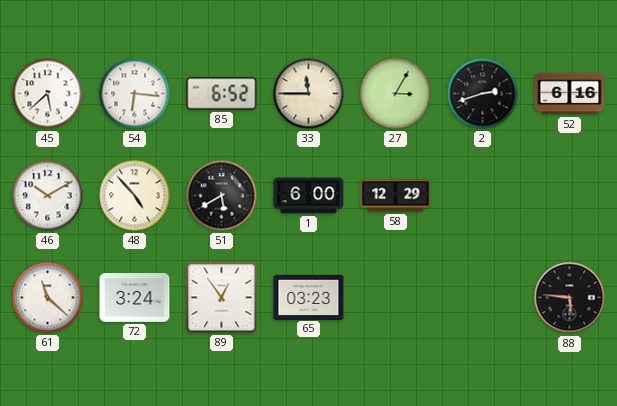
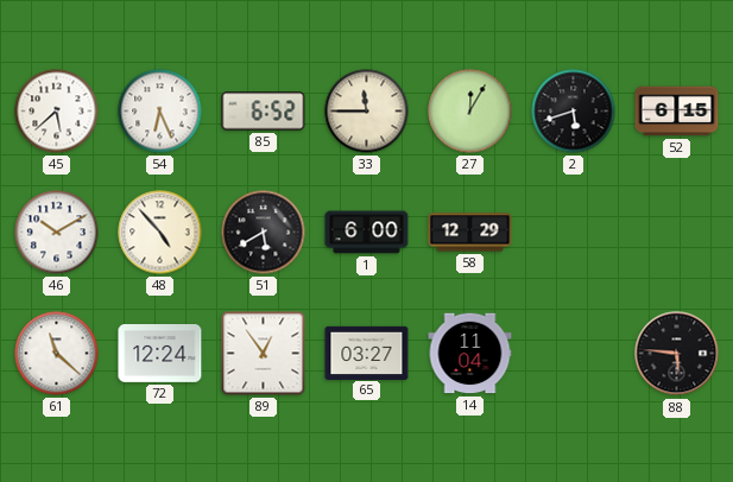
54: 6:16 -> 6:26 (160, 112)
27: 3:05 -> 12:05 (470, 112)
2: 2:42 -> 5:42 (574, 112)
52: 6:16 -> 6:15 (677, 112)
72: 3:24 -> 12:24 (160, 354)
65: 03:23 -> 03:27 (367, 353)
14: none -> 11:04 (470, 354)
